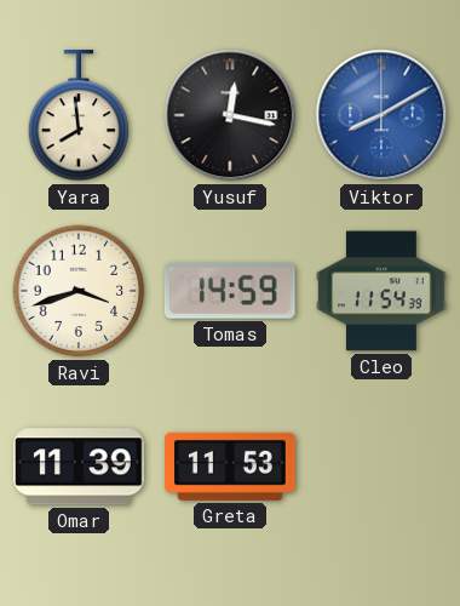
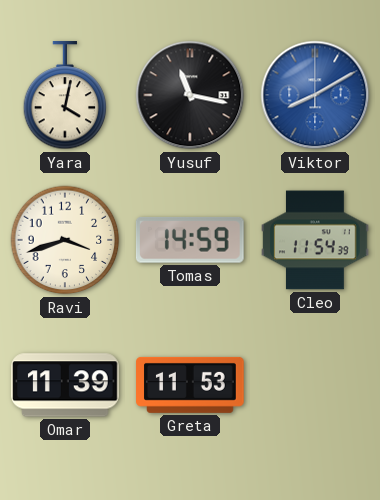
Yara: 7:59 -> 4:02 (65, 96)
Yusuf: 12:17 -> 11:17 (190, 95)
